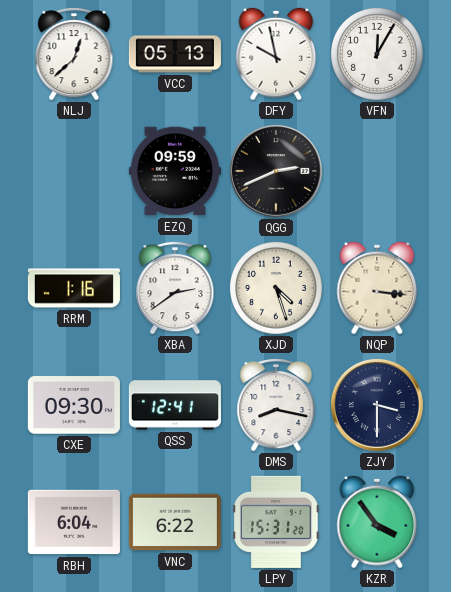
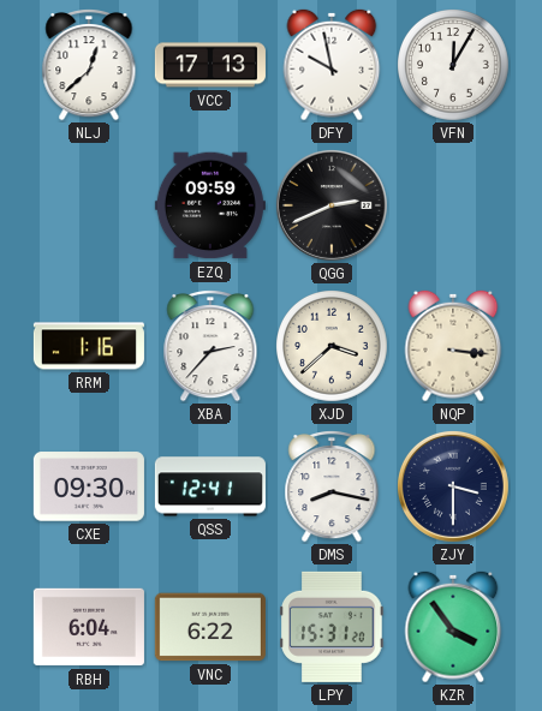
VCC: 05:13 -> 17:13 (210, 65)
XBA: 2:39 -> 2:37 (210, 347)
XJD: 4:27 -> 3:38 (333, 347)
